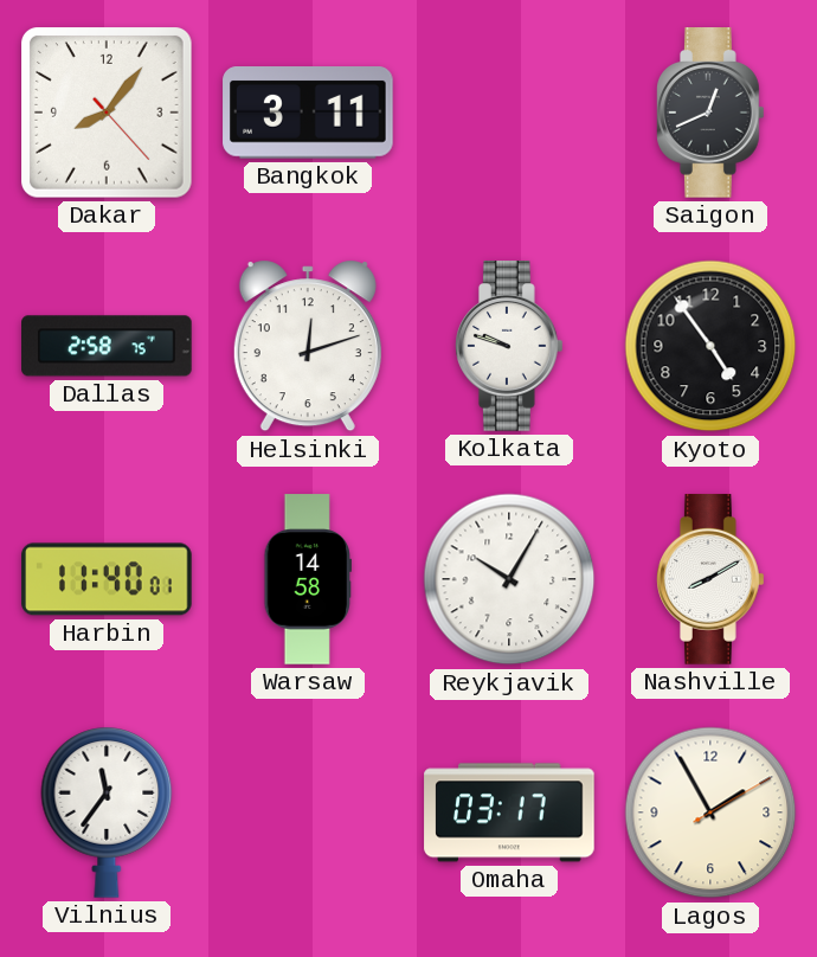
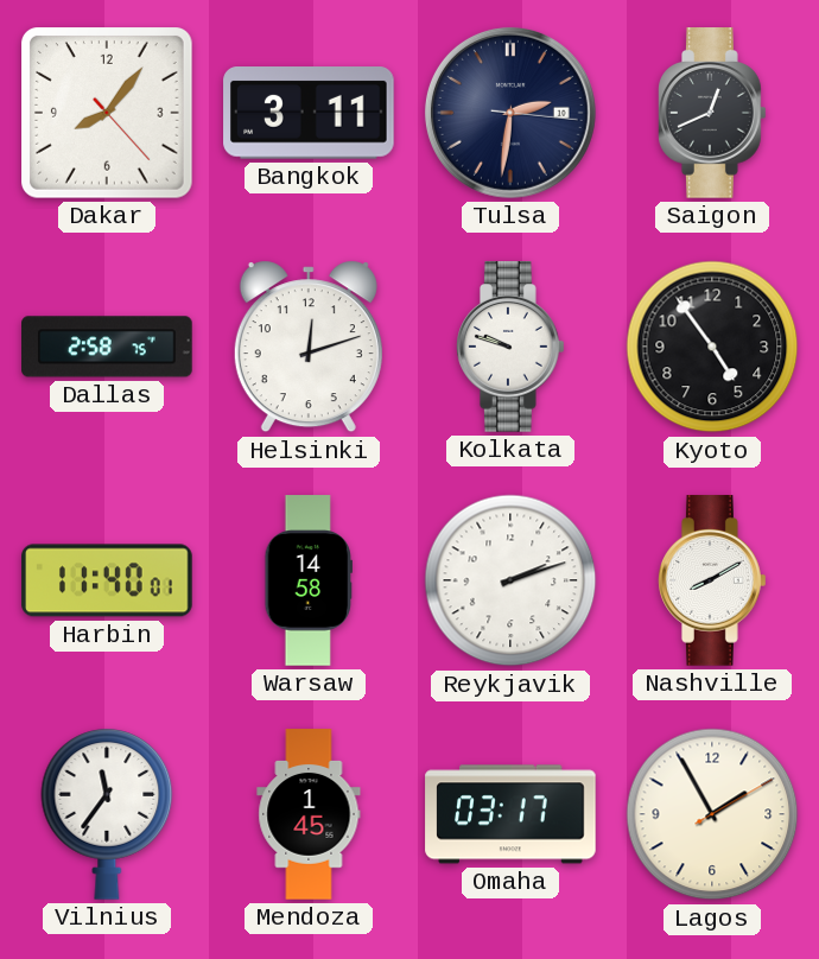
Tulsa: none -> 2:31 (510, 113)
Reykjavik: 10:05 -> 2:12 (510, 580)
Mendoza: none -> 1:45 (309, 814)
